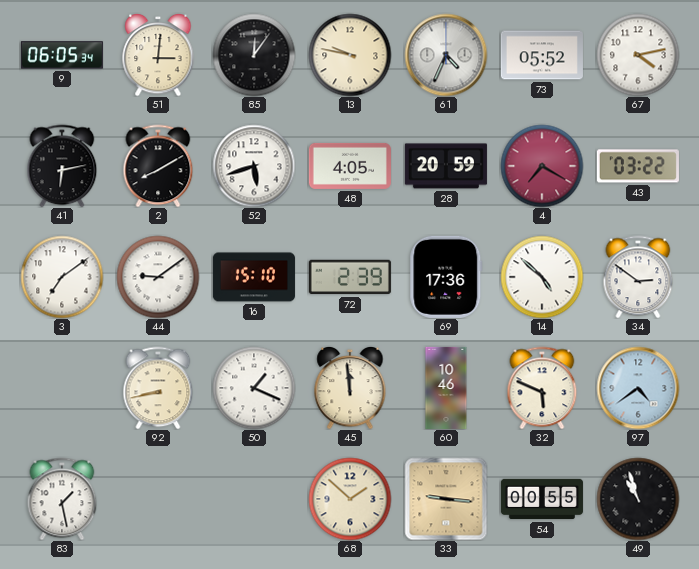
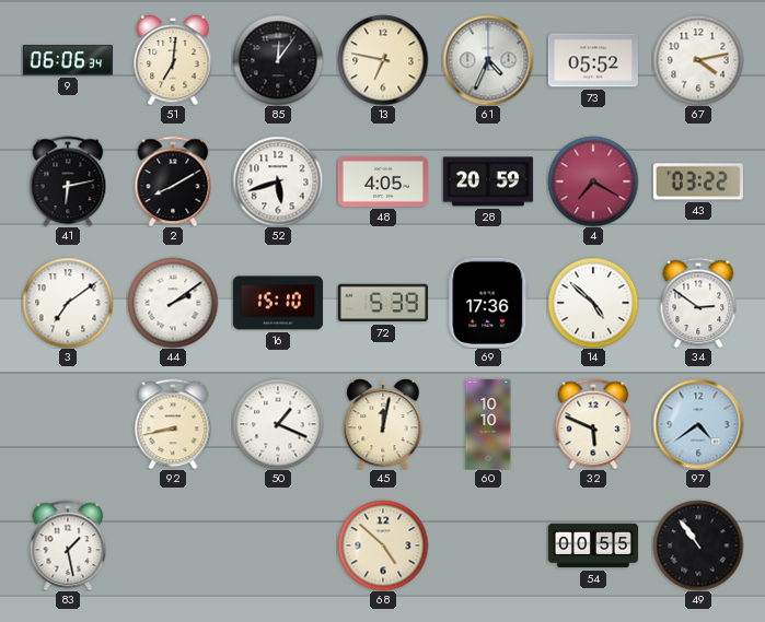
9: 06:05 -> 06:06 (68, 60)
51: 3:01 -> 7:01 (173, 60)
13: 9:47 -> 6:47 (383, 60)
44: 9:09 -> 2:09 (173, 303)
72: 2:39 -> 5:39 (383, 303)
45: 11:59 -> 12:02 (383, 424)
60: 10:46 -> 10:10 (488, 424)
68: 1:52 -> 4:52 (383, 545)
33: 9:16 -> none (446, 499)
49: 10:57 -> 10:54 (698, 545)
